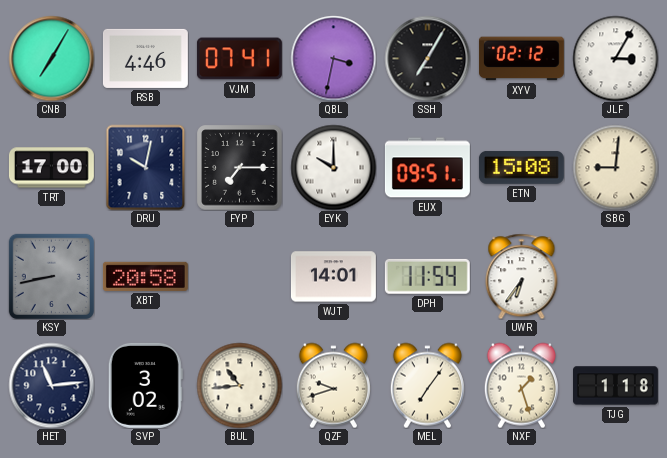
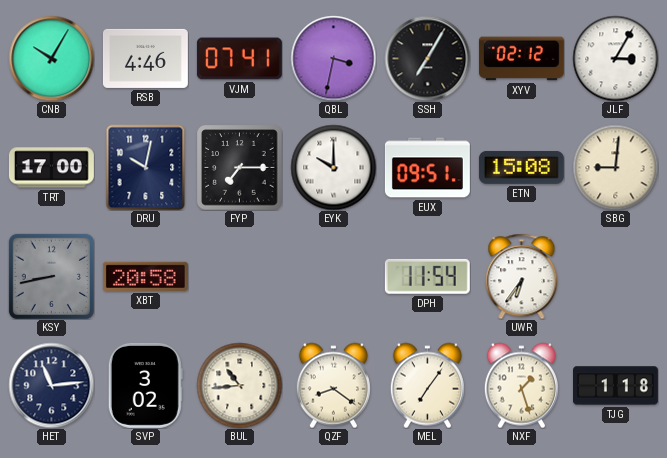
CNB: 7:05 -> 10:05 (51, 58)
WJT: 14:01 -> none (333, 277)
QZF: 9:42 -> 8:21 (333, 385)
